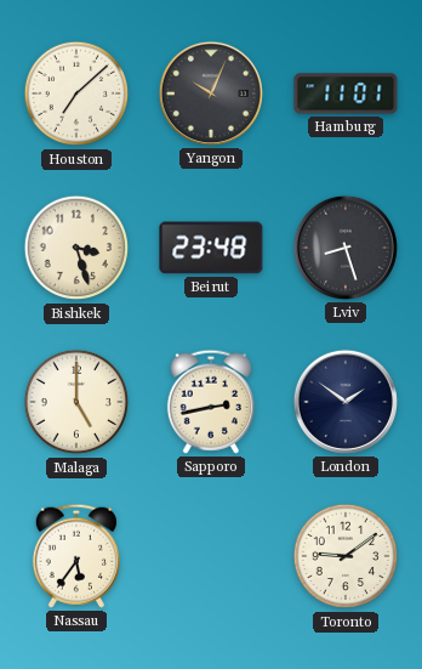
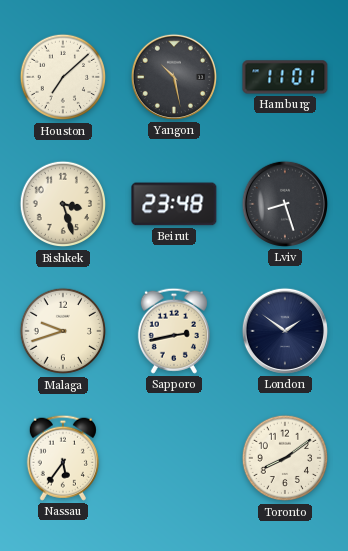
Yangon: 10:04 -> 10:28 (174, 77)
Malaga: 5:00 -> 9:42 (63, 331)
Toronto: 9:09 -> 8:09 (285, 458)
